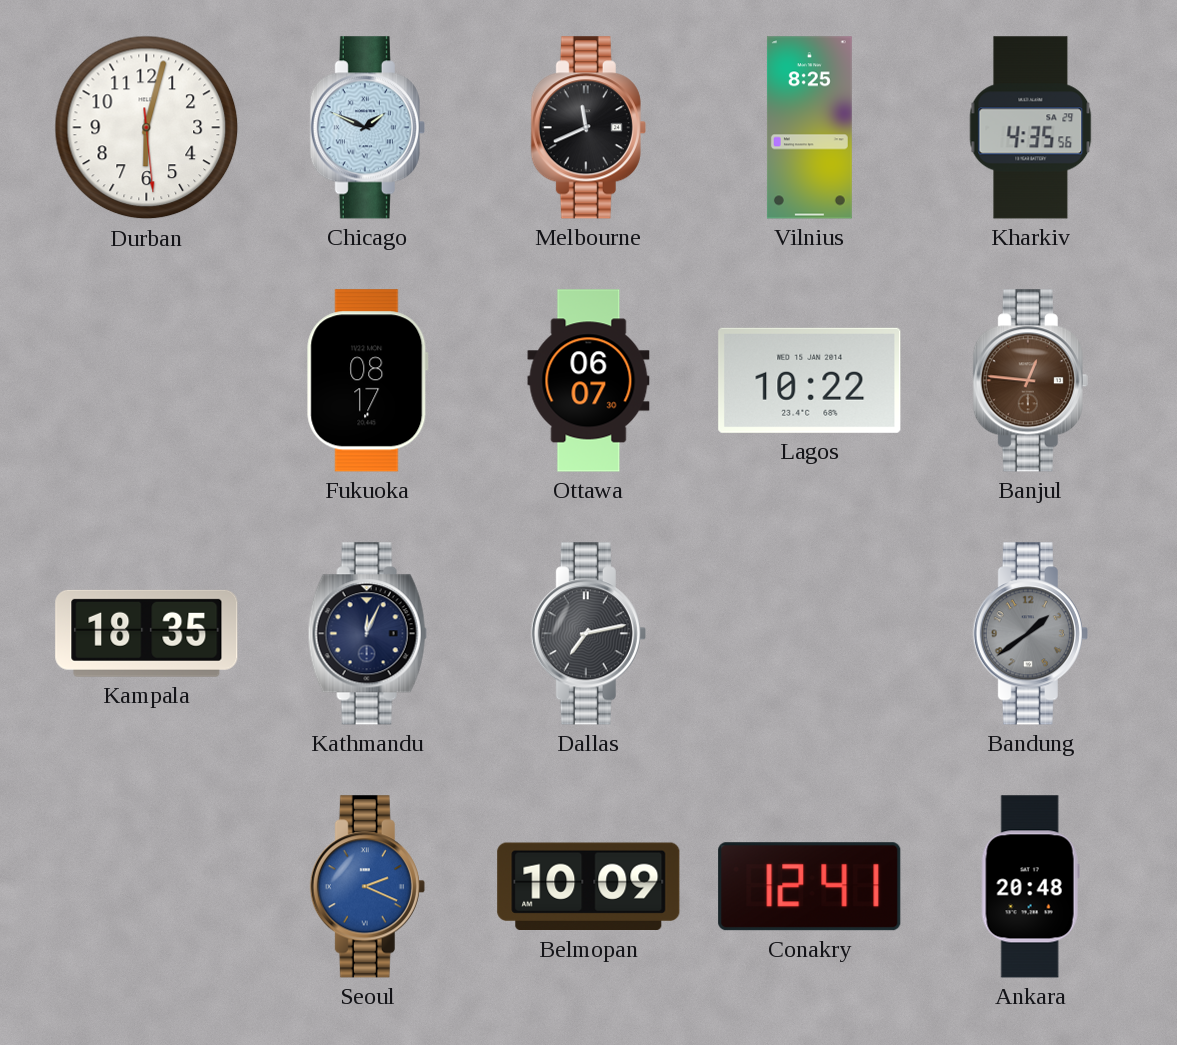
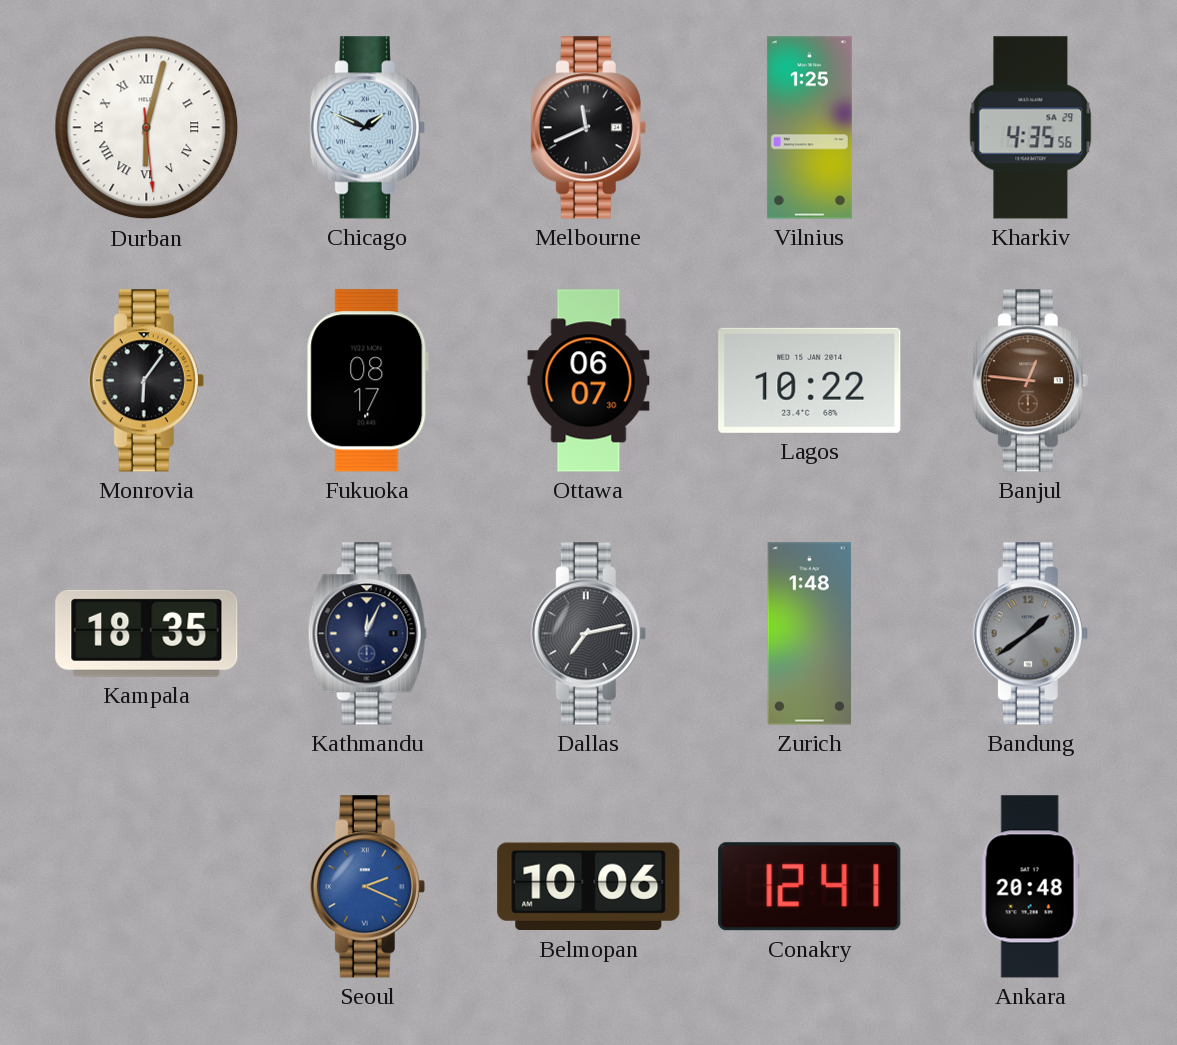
Durban numerals: Arabic -> Roman (147, 128)
Vilnius: 8:25 -> 1:25 (809, 128)
Monrovia: none -> 6:06 (146, 381)
Zurich: none -> 1:48 (810, 634)
Belmopan: 10:09 -> 10:06 (589, 887)
